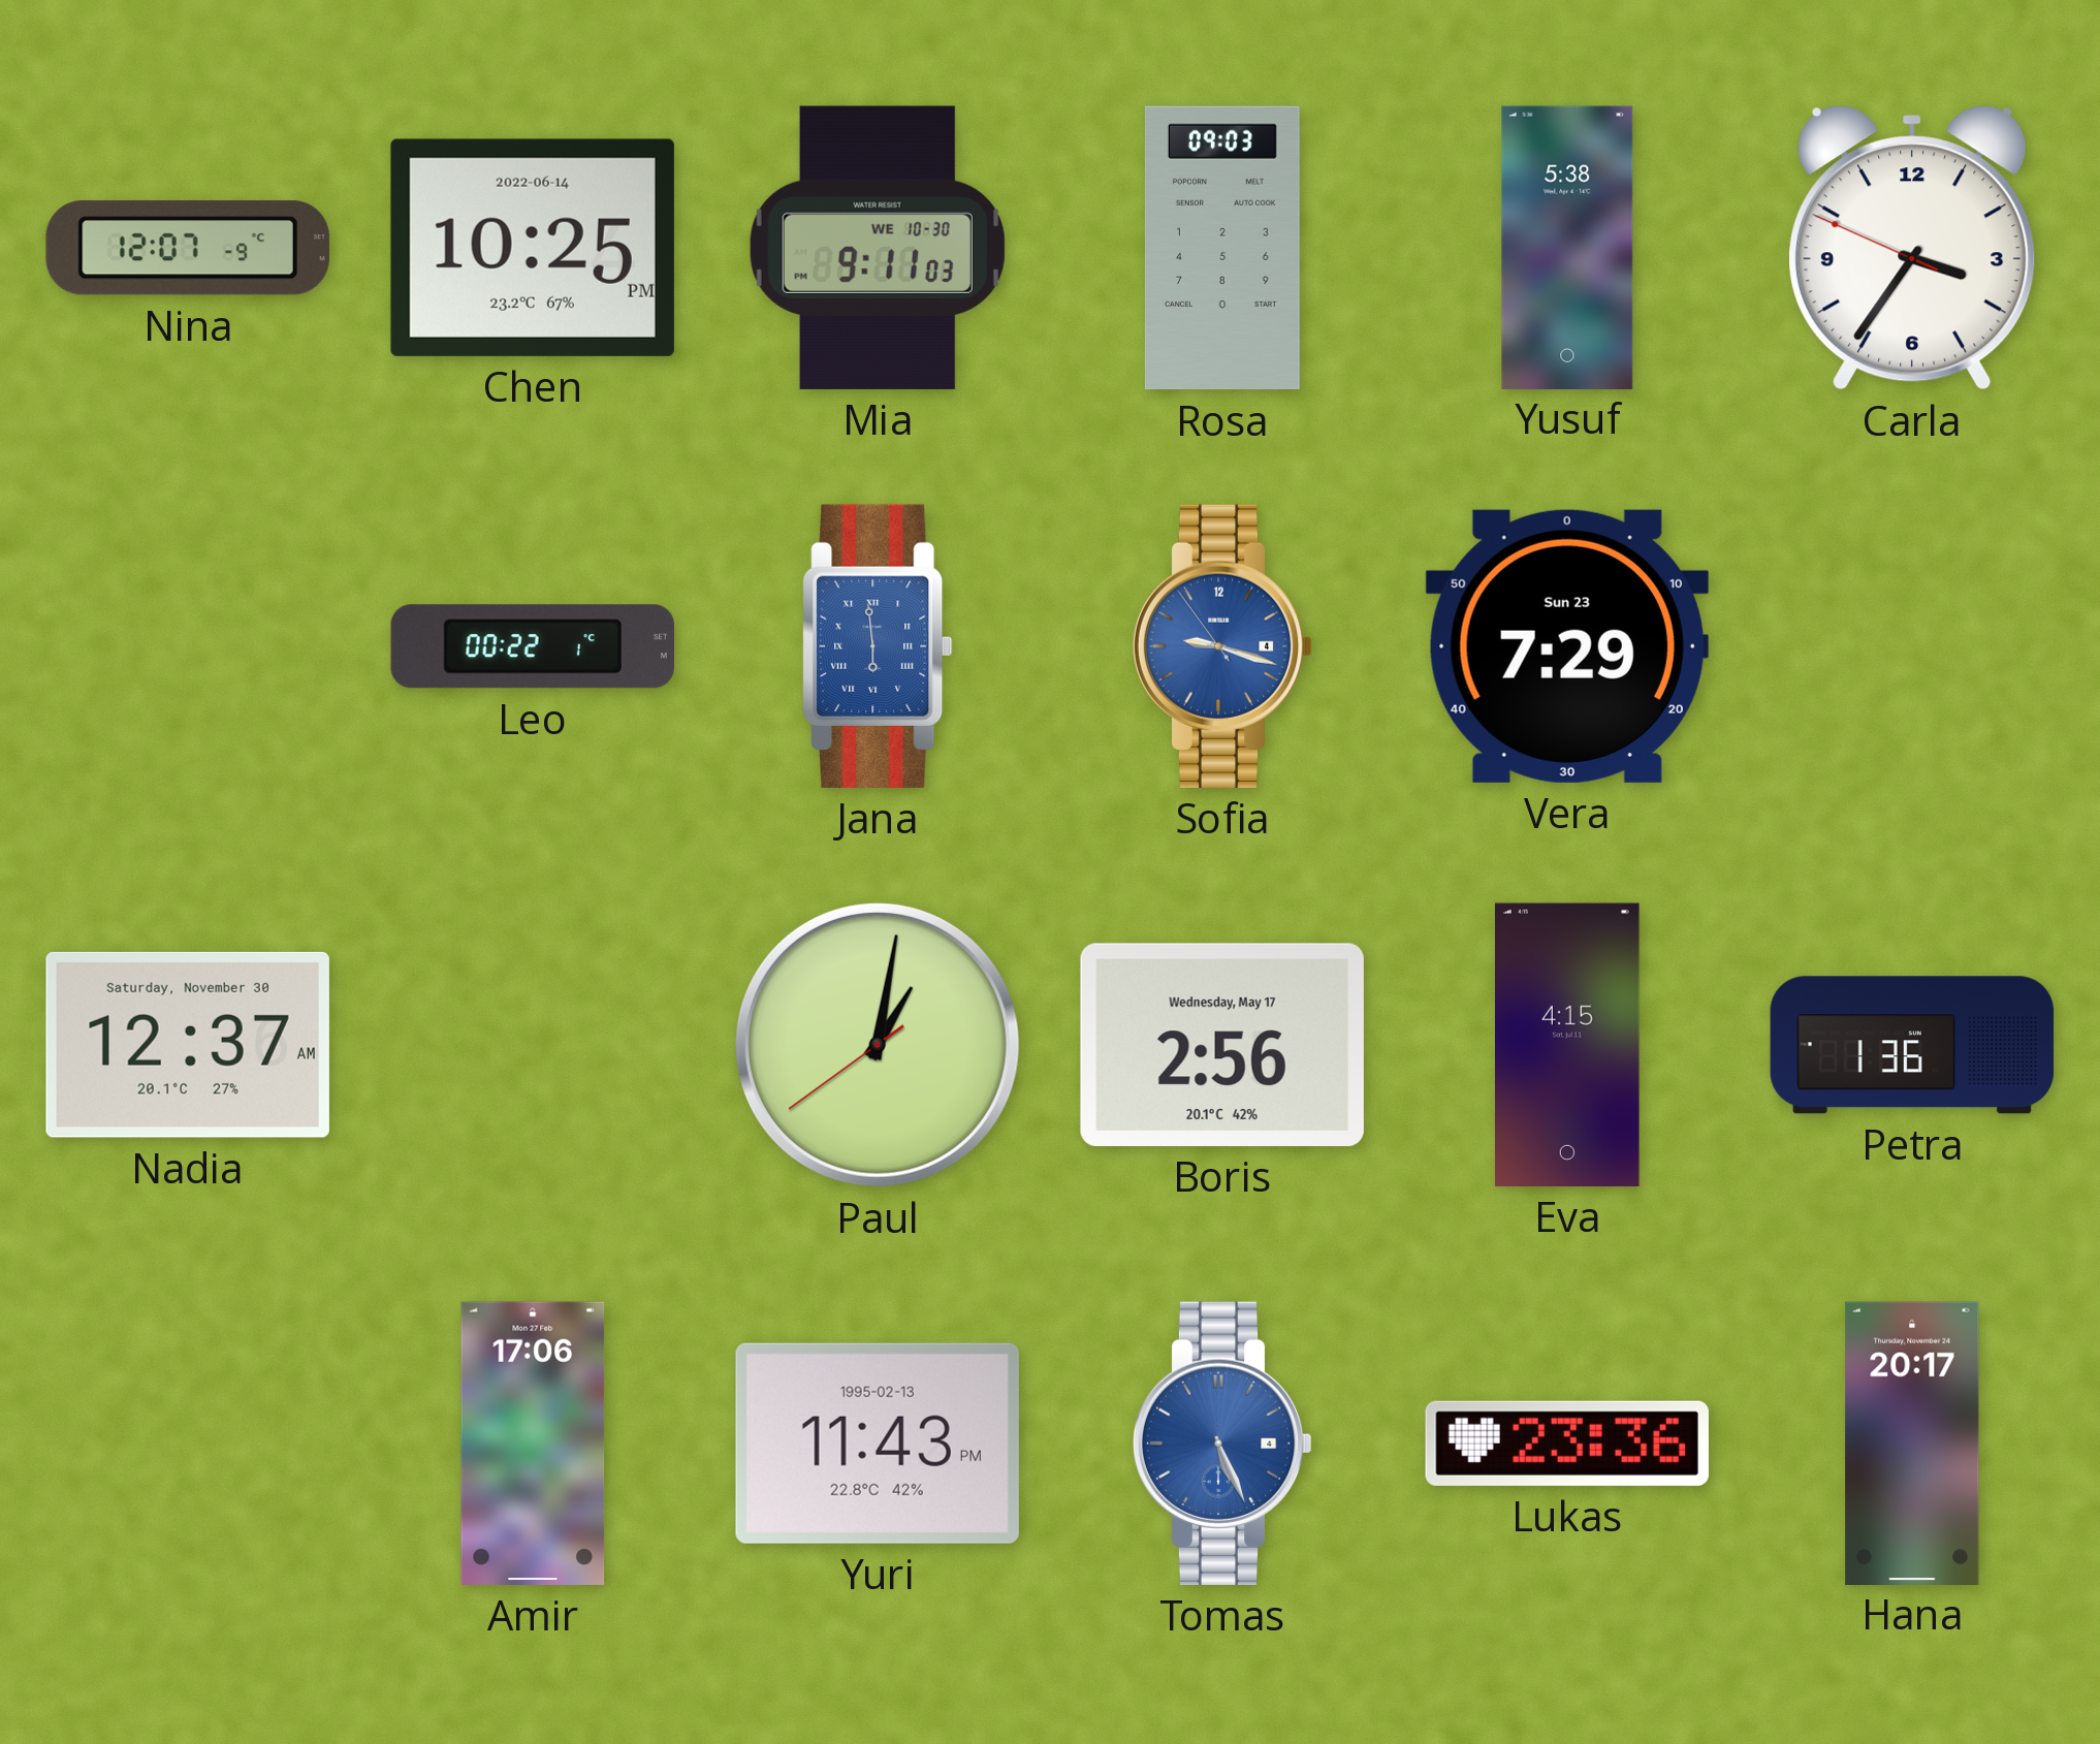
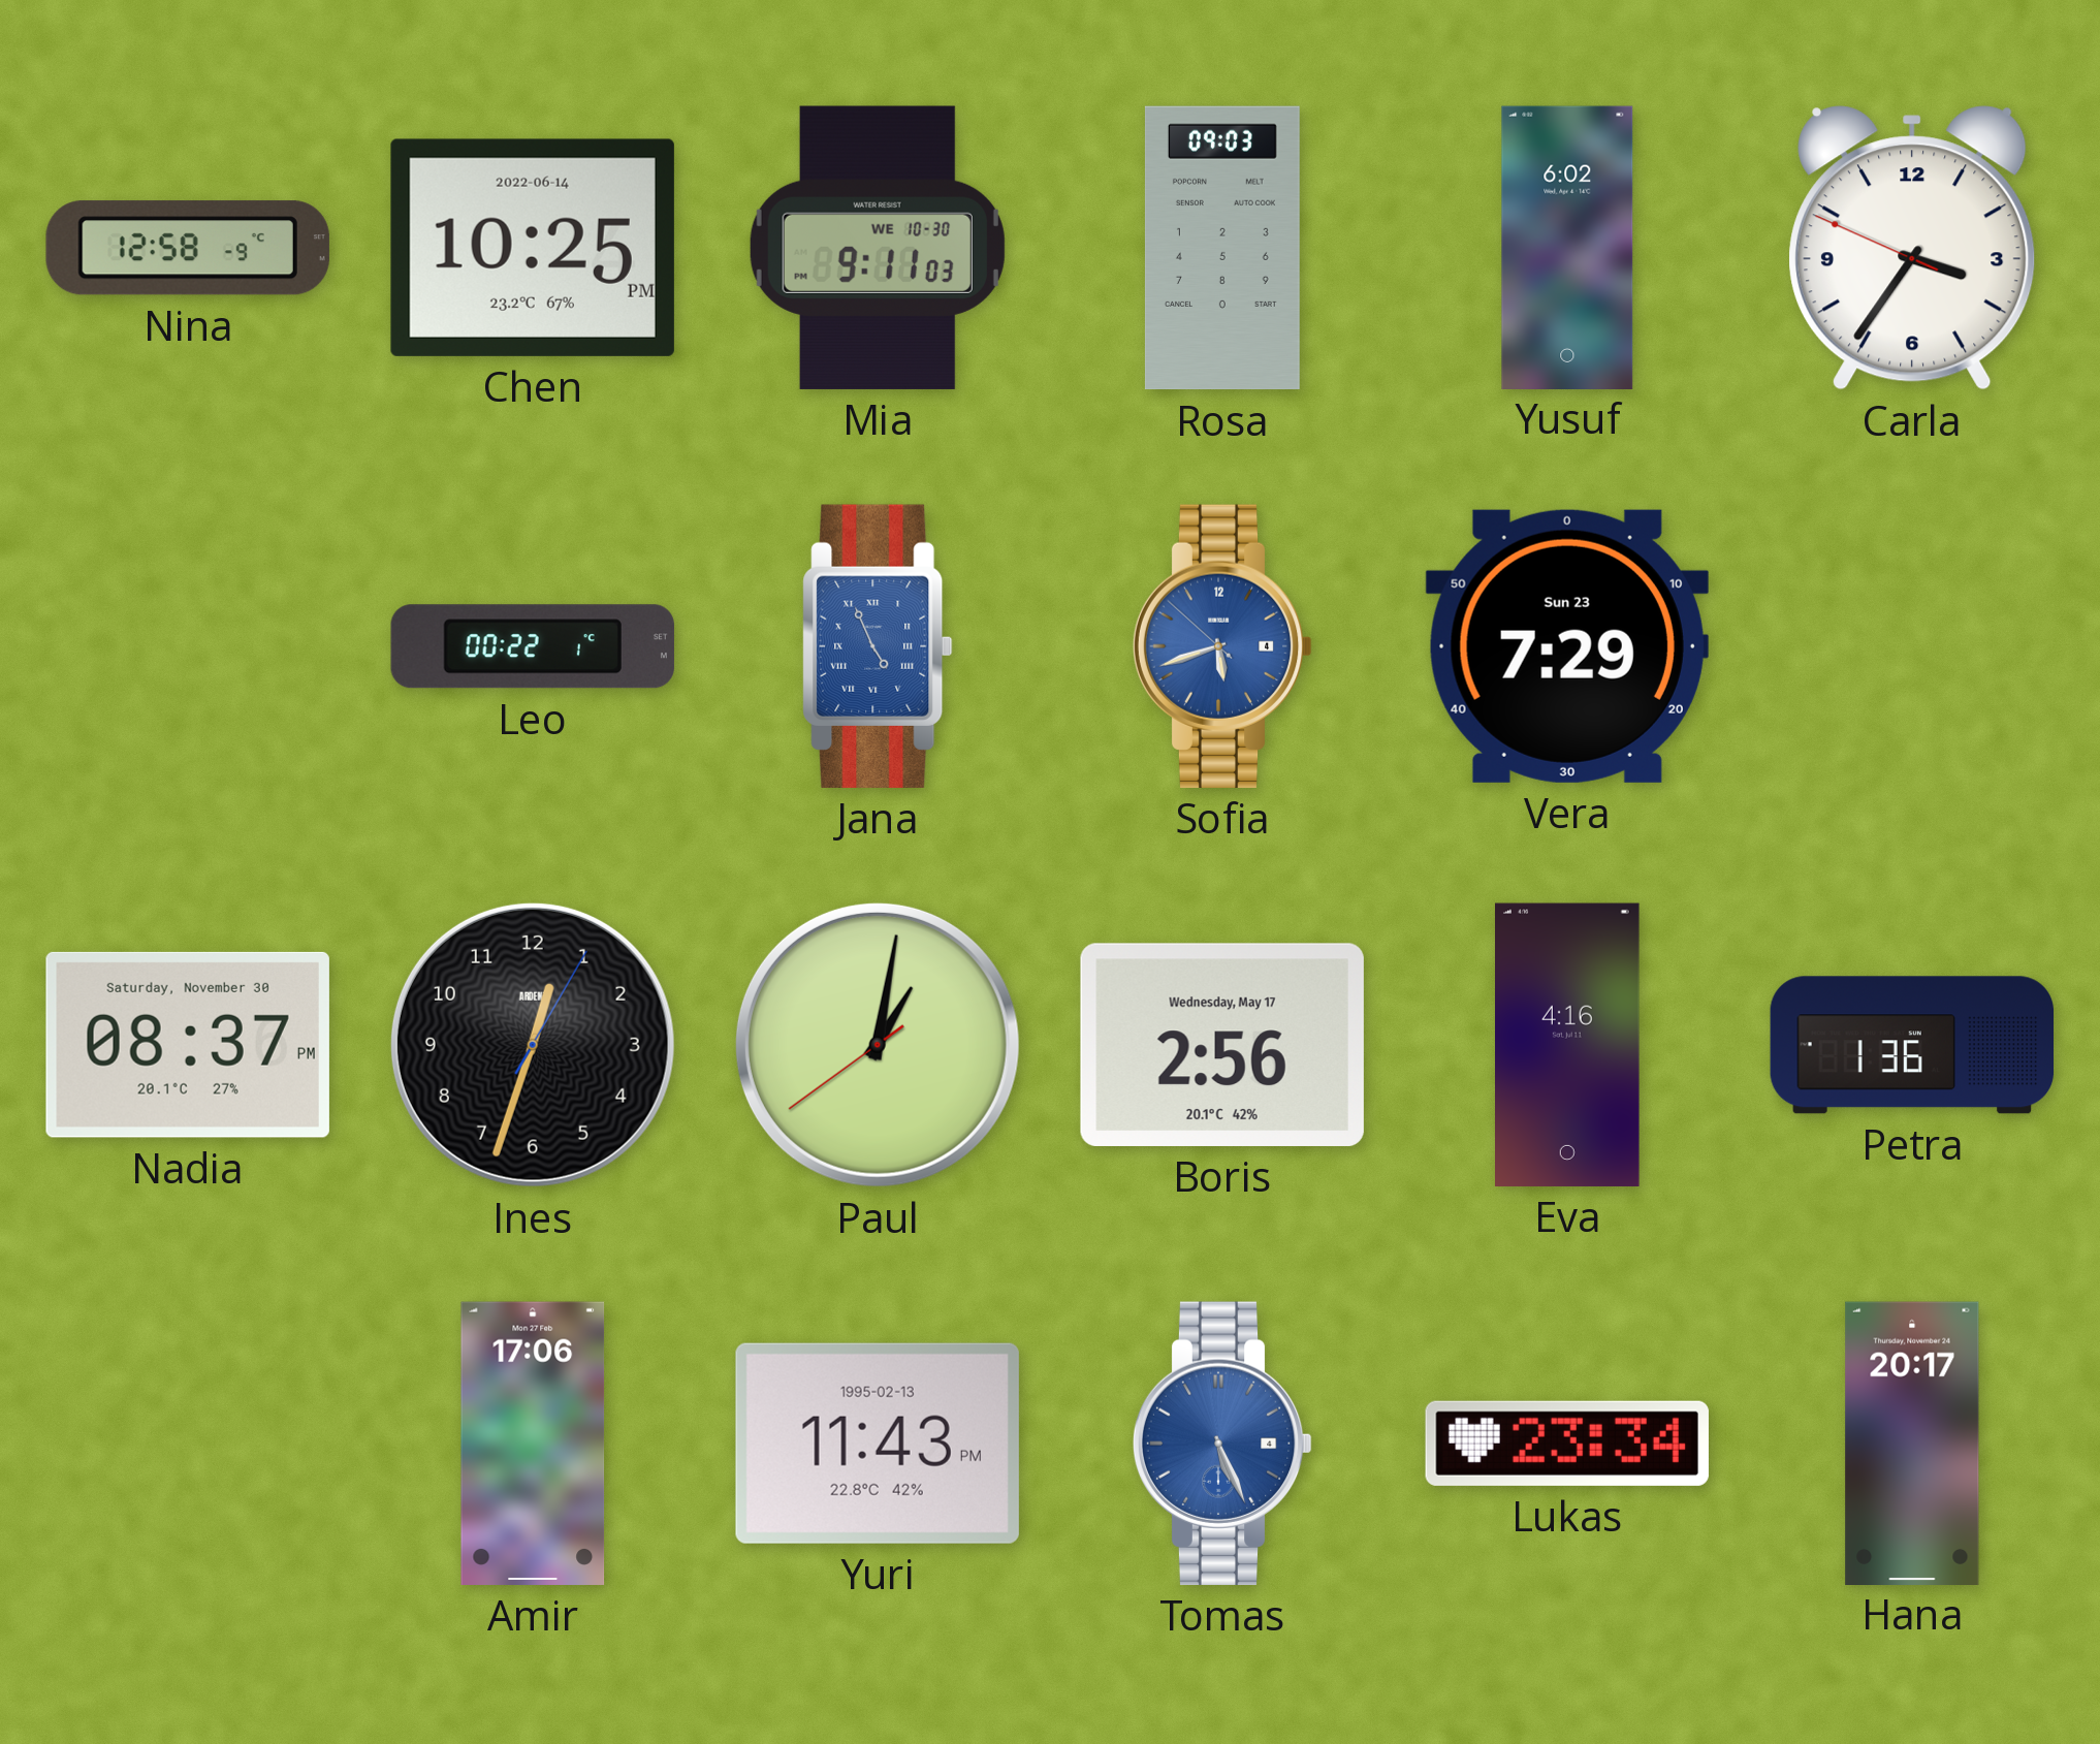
Nina: 12:07 -> 12:58 (188, 248)
Yusuf: 5:38 -> 6:02 (1567, 247)
Jana: 5:59 -> 4:56 (878, 646)
Sofia: 9:17 -> 5:41 (1222, 646)
Nadia: 12:37 -> 08:37 (188, 1045)
Ines: none -> 12:33 (533, 1045)
Eva: 4:15 -> 4:16 (1568, 1045)
Lukas: 23:36 -> 23:34 (1567, 1444)
